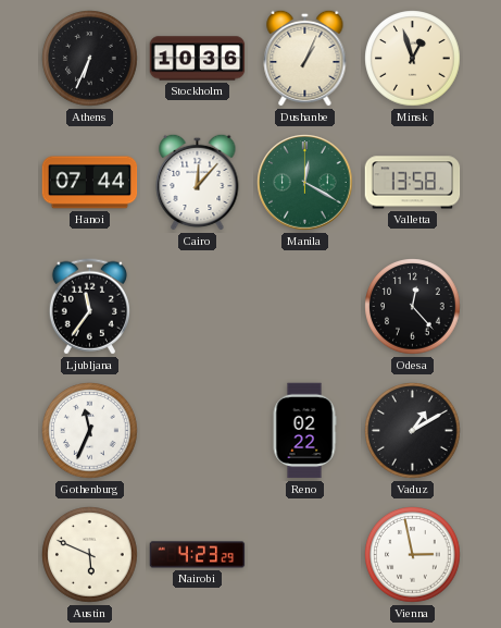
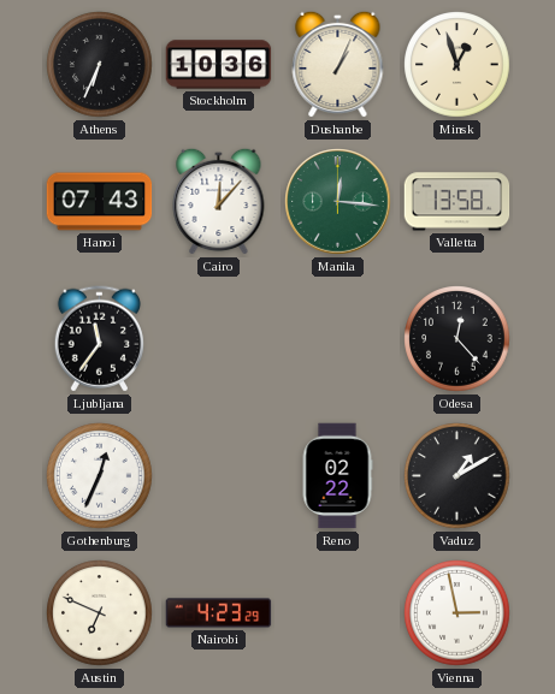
Hanoi: 07:44 -> 07:43 (100, 202)
Manila: 12:20 -> 12:16 (338, 202)
Gothenburg: 11:34 -> 12:34 (100, 476)
Austin: 5:49 -> 6:49 (100, 613)
